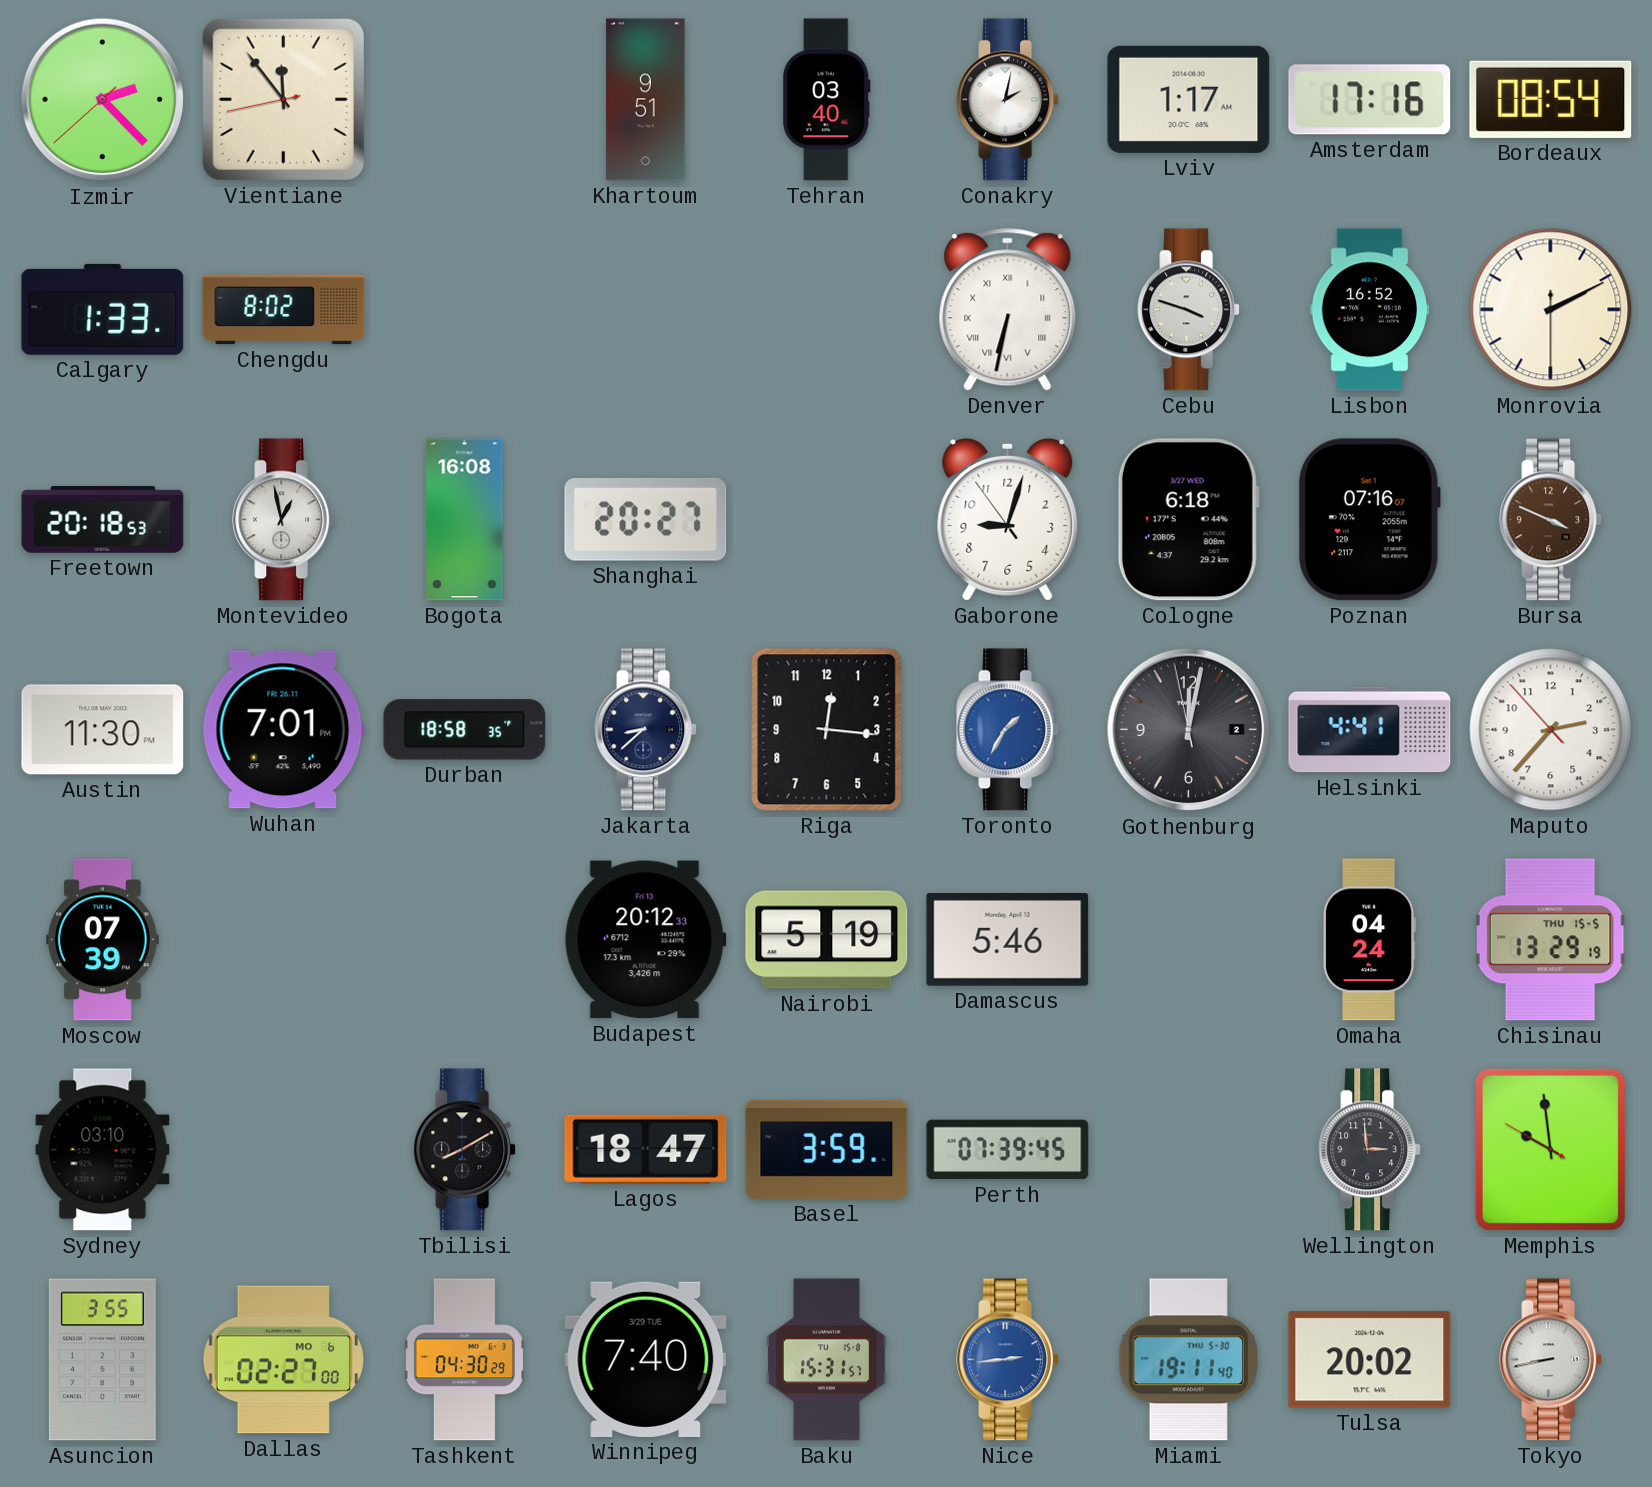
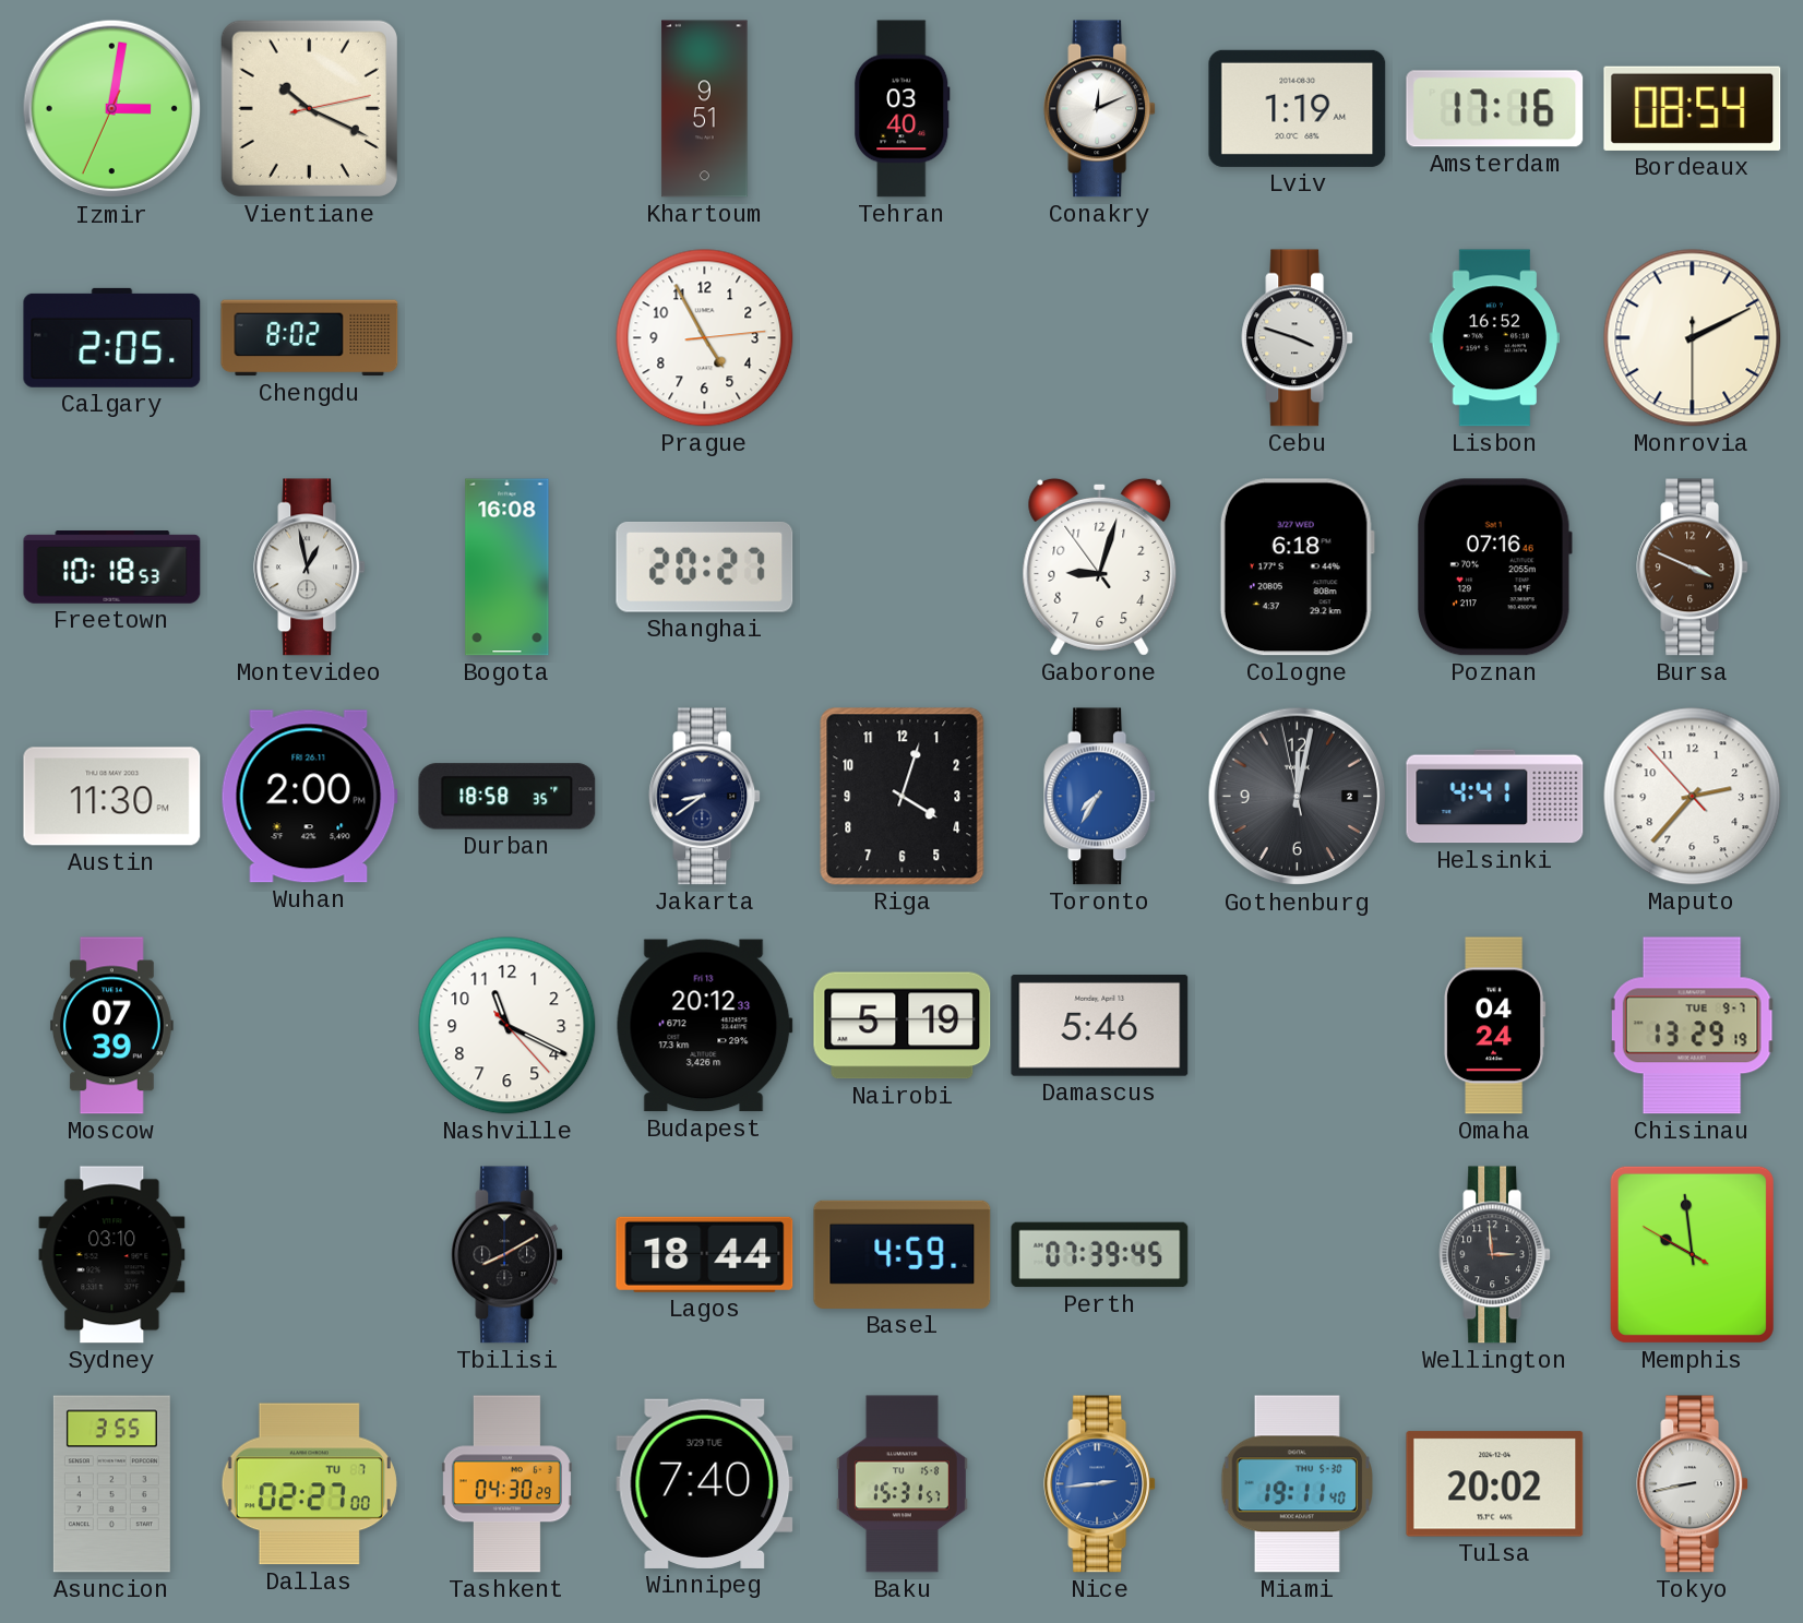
Izmir: 2:22 -> 3:01 (112, 109)
Vientiane: 11:53 -> 10:19 (309, 108)
Conakry: 2:02 -> 12:11 (1100, 109)
Lviv: 1:17 -> 1:19 (1298, 108)
Calgary: 1:33 -> 2:05 (112, 337)
Prague: none -> 4:55 (705, 338)
Denver: 6:32 -> none (1008, 310)
Freetown: 20:18 -> 10:18 (112, 568)
Poznan: 07:16:07 -> 07:16:46 (1495, 568)
Wuhan: 7:01 -> 2:00 (309, 797)
Jakarta: 8:38 -> 8:39 (705, 797)
Riga: 12:16 -> 4:03 (903, 797)
Toronto: 1:35 -> 7:35 (1100, 797)
Nashville: none -> 11:19 (508, 1026)
Chisinau date: THU 15-5 -> TUE 9-7 (1692, 1026)
Lagos: 18:47 -> 18:44 (705, 1254)
Basel: 3:59 -> 4:59 (903, 1254)
Dallas date: MO 6 -> TU 7 (309, 1484)
